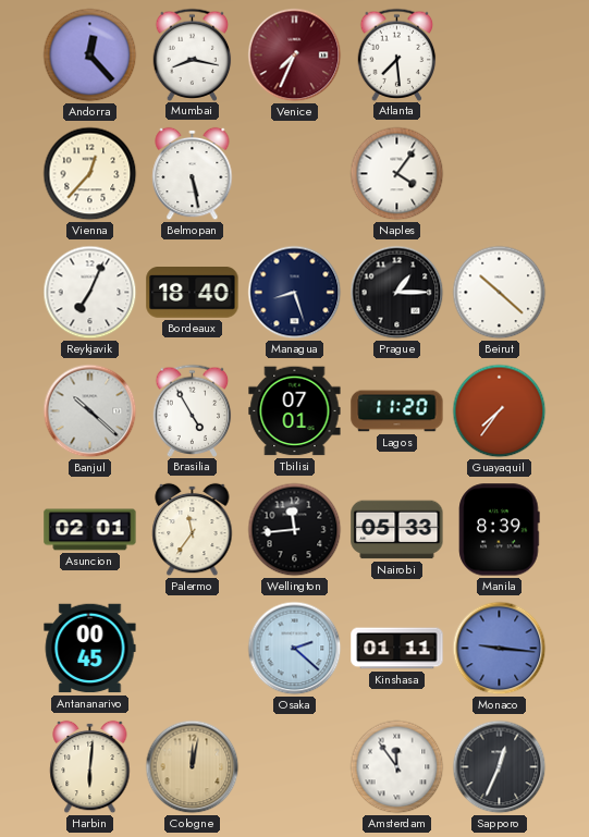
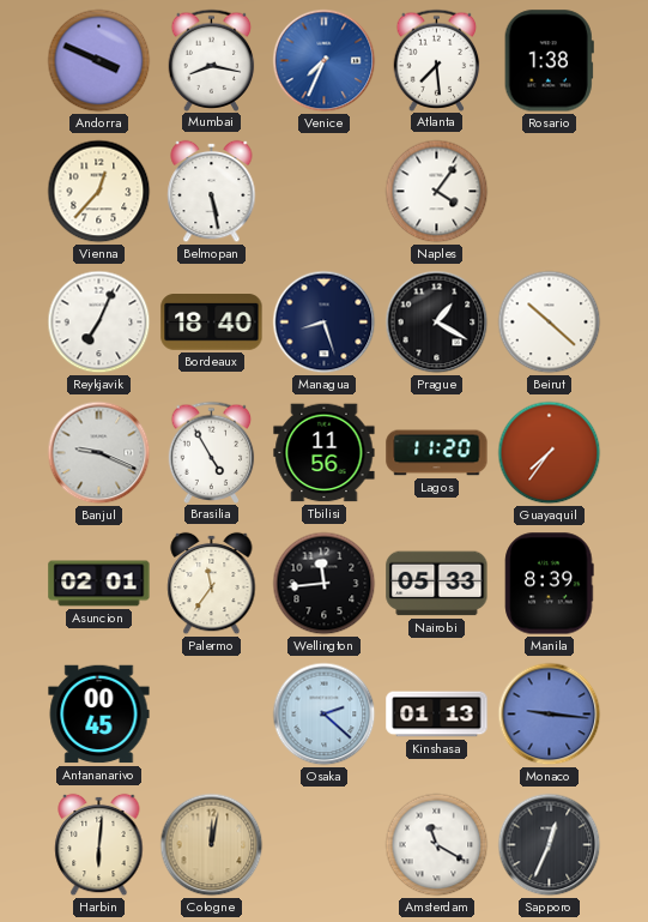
Andorra: 12:23 -> 3:49 (99, 61)
Venice dial: burgundy -> blue (325, 61)
Rosario: none -> 1:38 (549, 61)
Prague: 1:15 -> 1:20 (437, 323)
Banjul: 10:22 -> 9:19 (99, 453)
Tbilisi: 07:01 -> 11:56 (325, 453)
Kinshasa: 01:11 -> 01:13 (437, 715)
Amsterdam: 11:54 -> 11:20 (437, 845)
